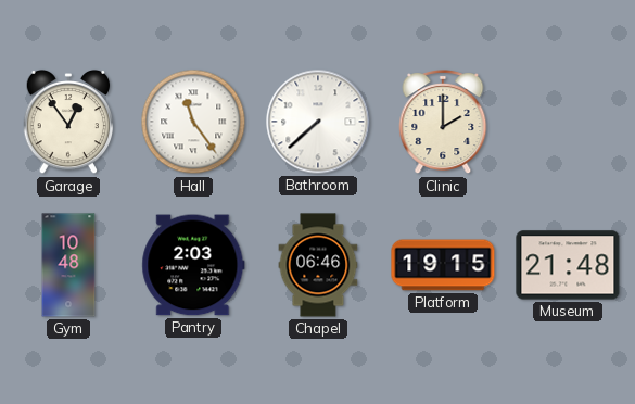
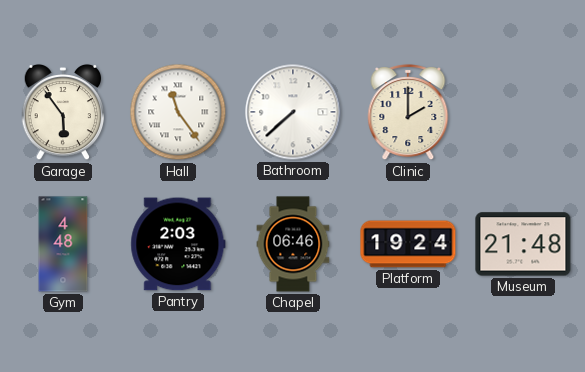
Garage: 12:54 -> 5:54 (63, 112)
Gym: 10:48 -> 4:48 (63, 244)
Platform: 19:15 -> 19:24 (408, 244)
